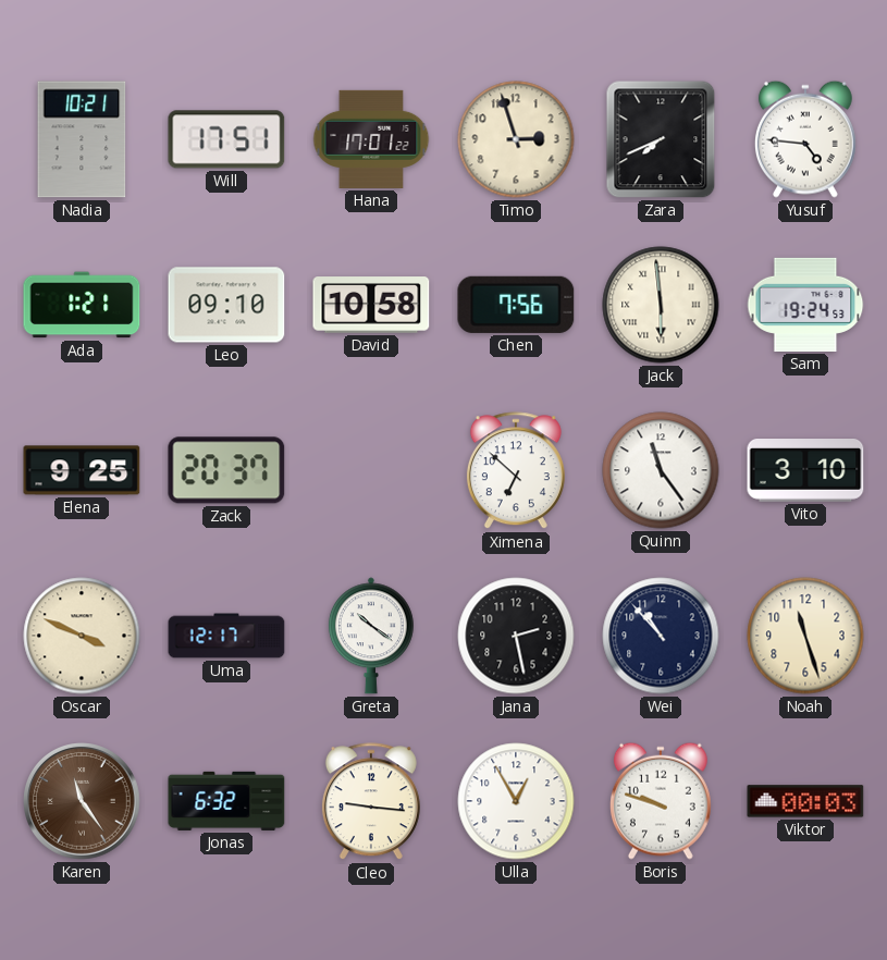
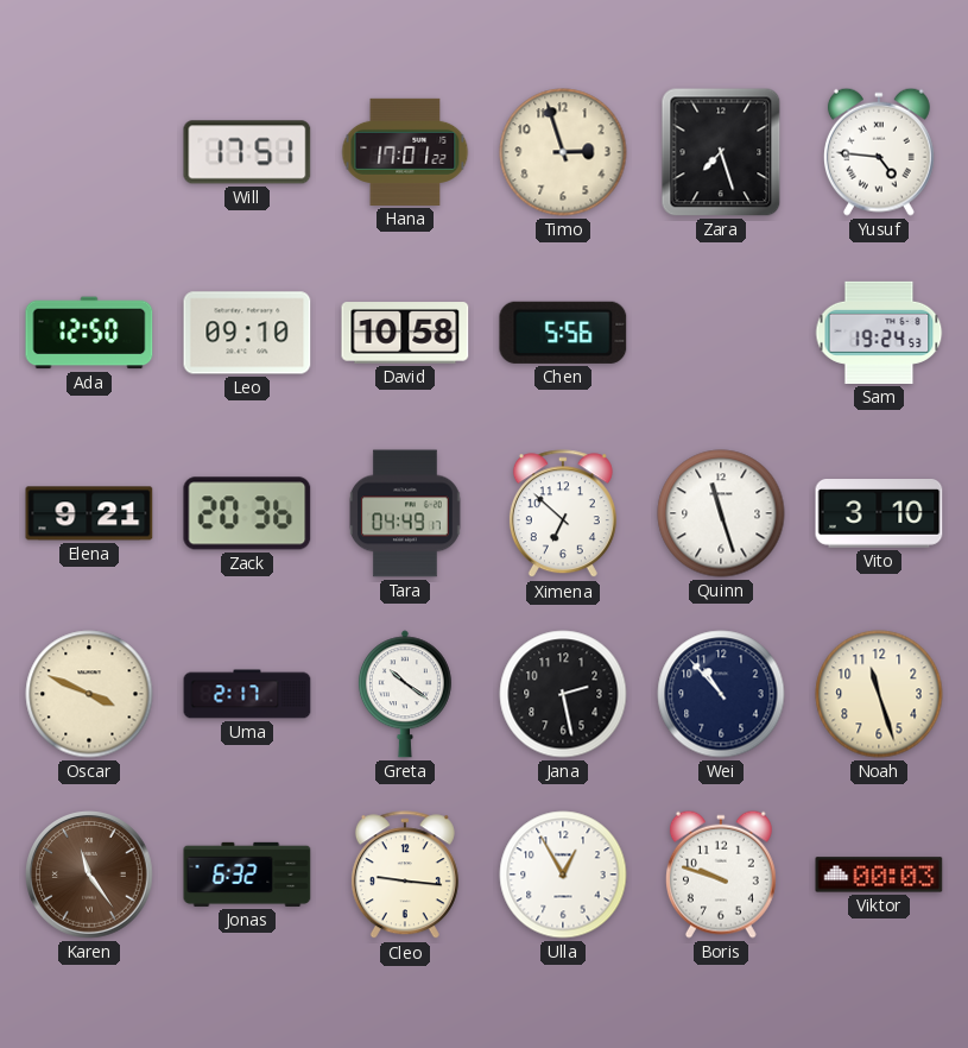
Nadia: 10:21 -> none (82, 139)
Zara: 7:41 -> 7:27 (721, 152)
Ada: 1:21 -> 12:50 (89, 333)
Chen: 7:56 -> 5:56 (563, 333)
Jack: 5:59 -> none (661, 305)
Elena: 9:25 -> 9:21 (89, 513)
Zack: 20:37 -> 20:36 (247, 513)
Tara: none -> 04:49 (405, 513)
Quinn: 11:24 -> 11:27 (721, 513)
Uma: 12:17 -> 2:17 (247, 694)
